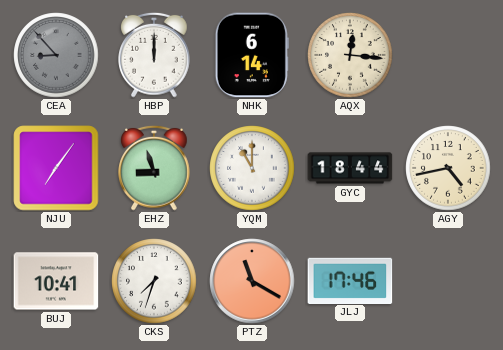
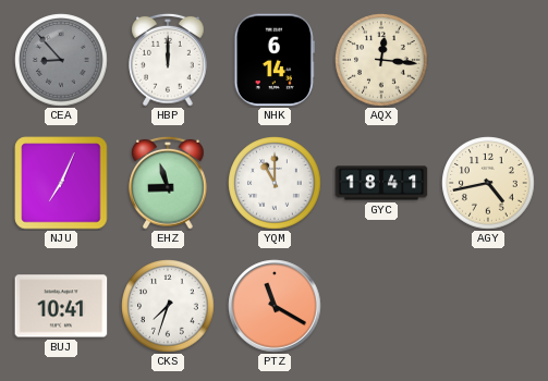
NJU: 7:06 -> 7:04 (61, 183)
GYC: 18:44 -> 18:41 (381, 183)
JLJ: 17:46 -> none (350, 280)
